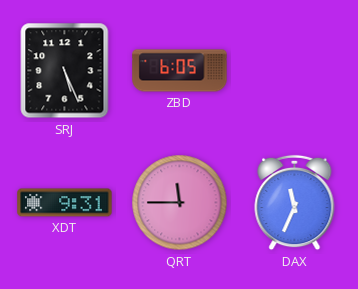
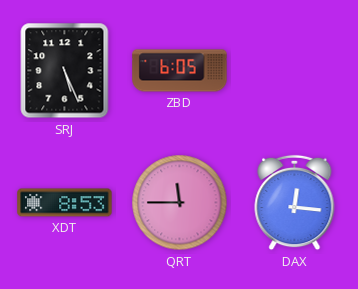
XDT: 9:31 -> 8:53 (65, 203)
DAX: 11:34 -> 12:16 (295, 203)
